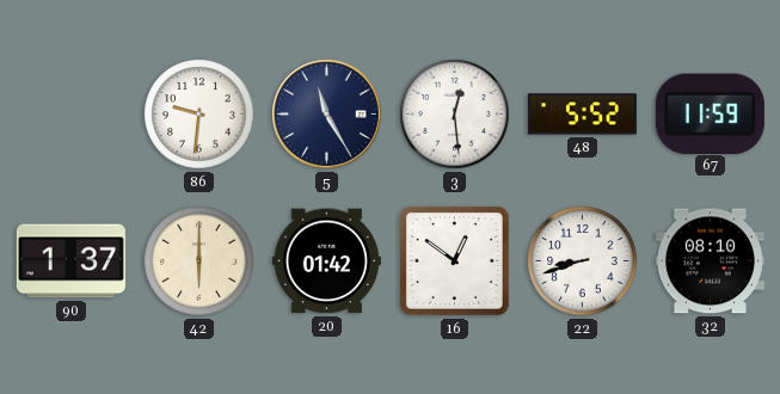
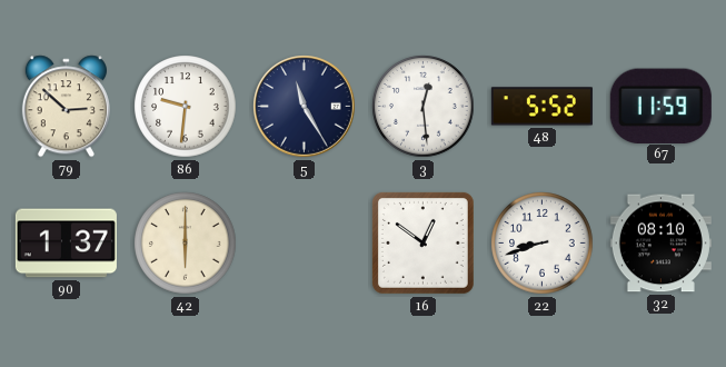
79: none -> 2:52 (66, 107)
20: 01:42 -> none (326, 261)
